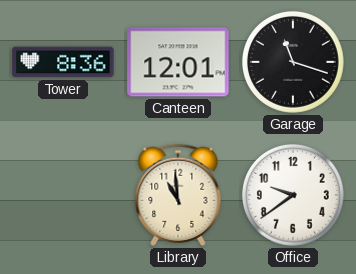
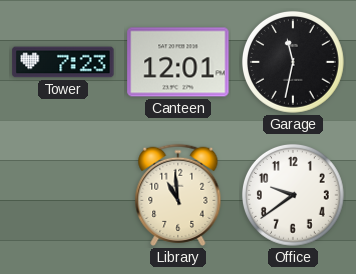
Tower: 8:36 -> 7:23 (63, 62)
Garage: 11:18 -> 11:32 (293, 62)
